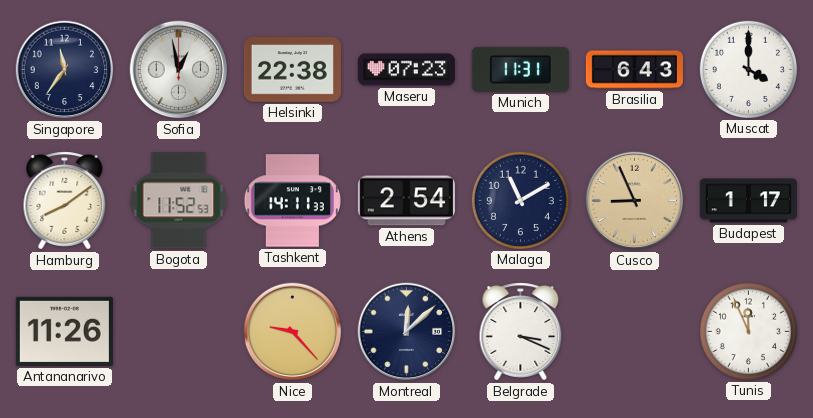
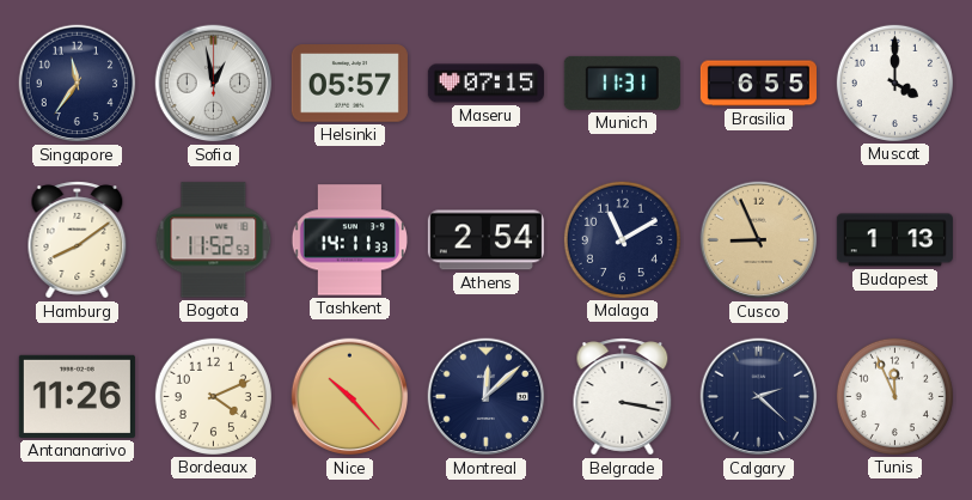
Helsinki: 22:38 -> 05:57 (349, 84)
Maseru: 07:23 -> 07:15 (485, 84)
Brasilia: 6:43 -> 6:55 (758, 84)
Budapest: 1:17 -> 1:13 (894, 240)
Bordeaux: none -> 4:11 (213, 396)
Nice: 9:23 -> 10:23 (350, 397)
Belgrade: 3:19 -> 3:17 (623, 397)
Calgary: none -> 2:22 (759, 397)
